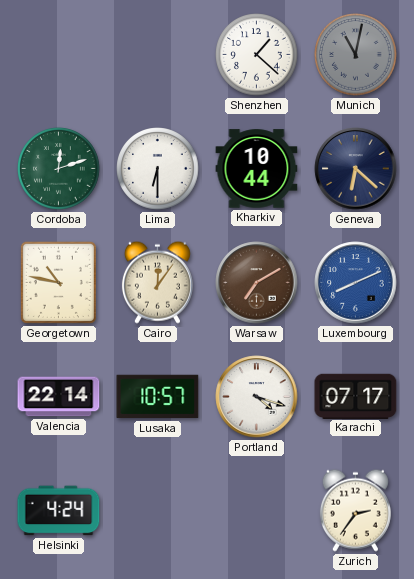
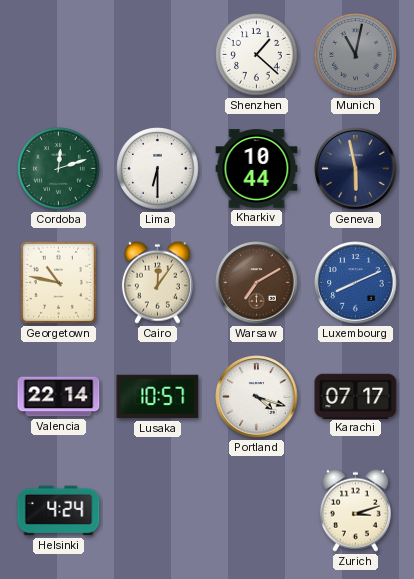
Geneva: 6:22 -> 5:58 (356, 169)
Zurich: 2:36 -> 3:12 (355, 510)
